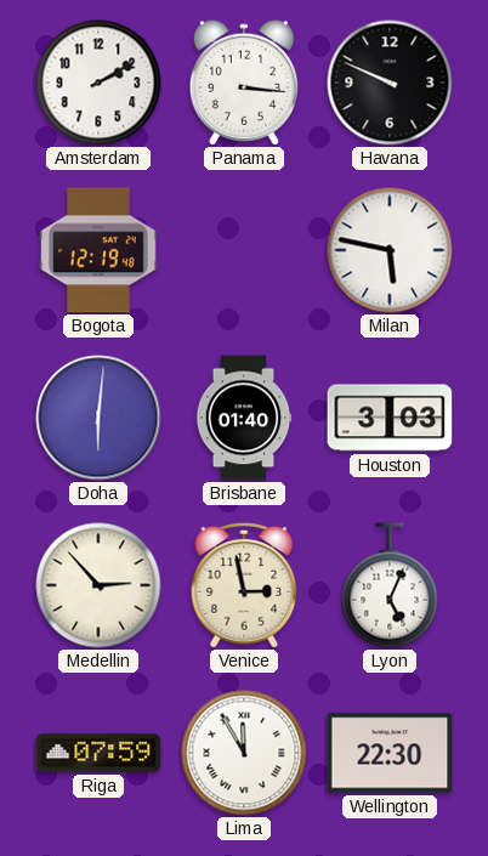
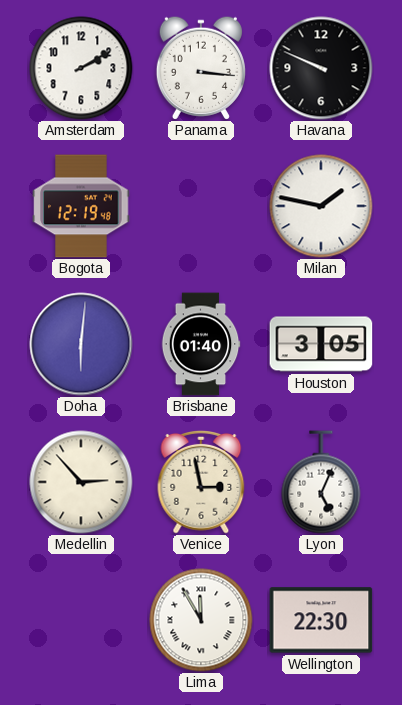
Milan: 5:47 -> 1:47 (321, 206)
Houston: 3:03 -> 3:05 (321, 344)
Riga: 07:59 -> none (98, 753)
